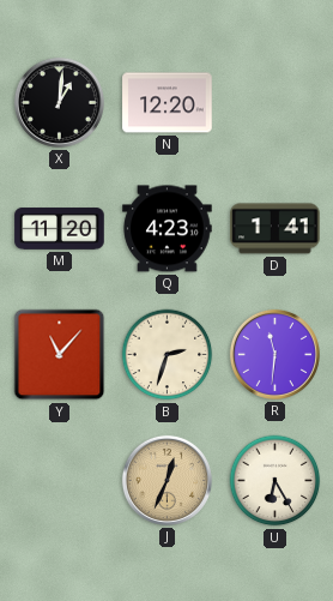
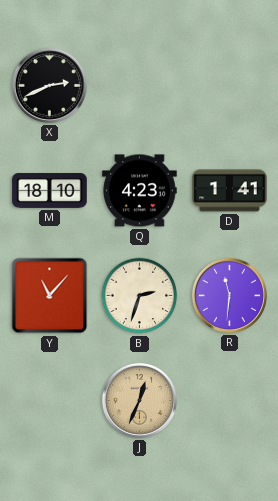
X: 1:01 -> 2:41 (49, 85)
N: 12:20 -> none (168, 103)
M: 11:20 -> 18:10 (50, 191)
U: 6:25 -> none (276, 481)
